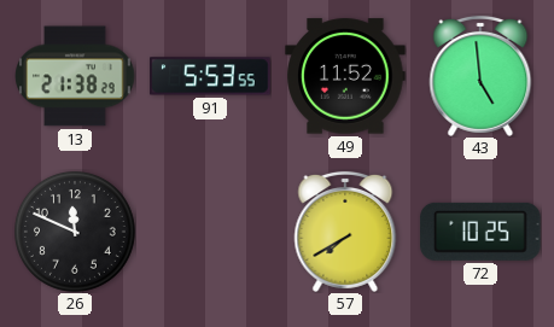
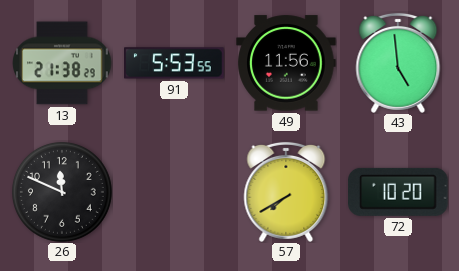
49: 11:52 -> 11:56 (286, 63)
72: 10:25 -> 10:20 (398, 192)
